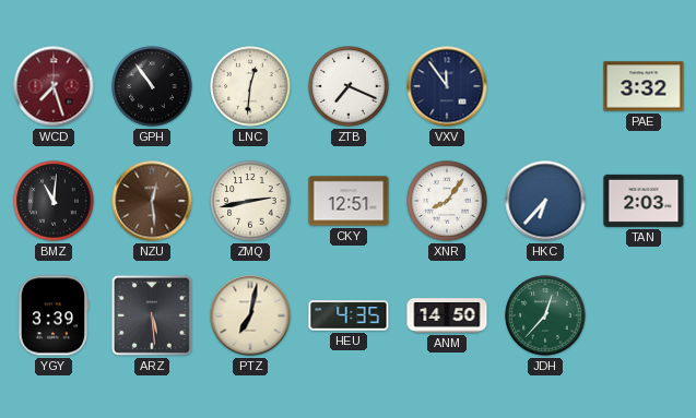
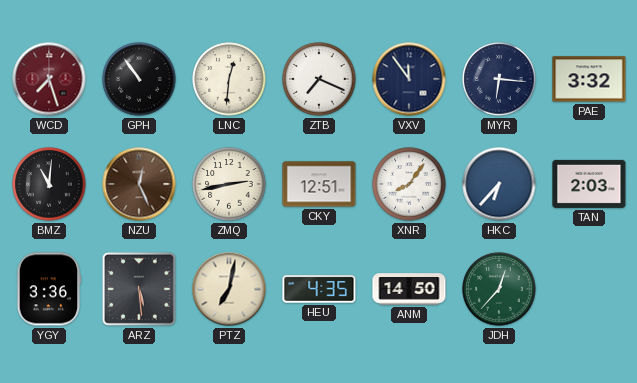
MYR: none -> 6:16 (499, 79)
NZU: 12:29 -> 12:26 (139, 184)
YGY: 3:39 -> 3:36 (49, 289)
